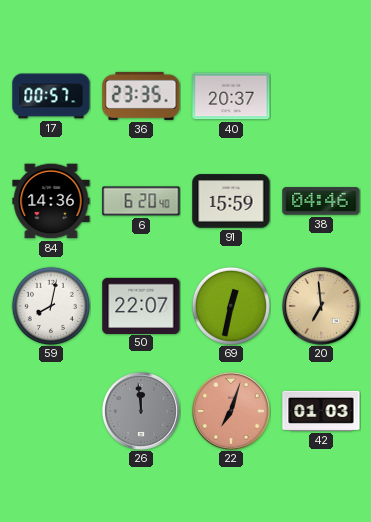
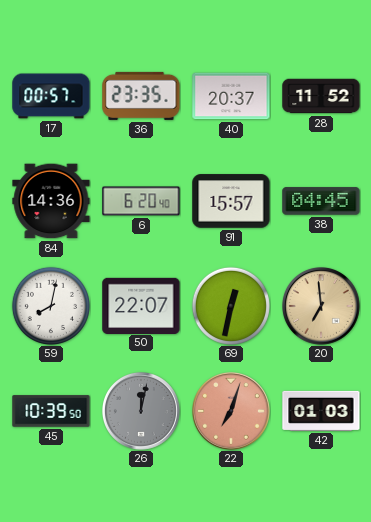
28: none -> 11:52 (321, 96)
91: 15:59 -> 15:57 (231, 201)
38: 04:46 -> 04:45 (321, 201)
45: none -> 10:39 (51, 411)
26: 11:59 -> 12:02 (142, 412)
